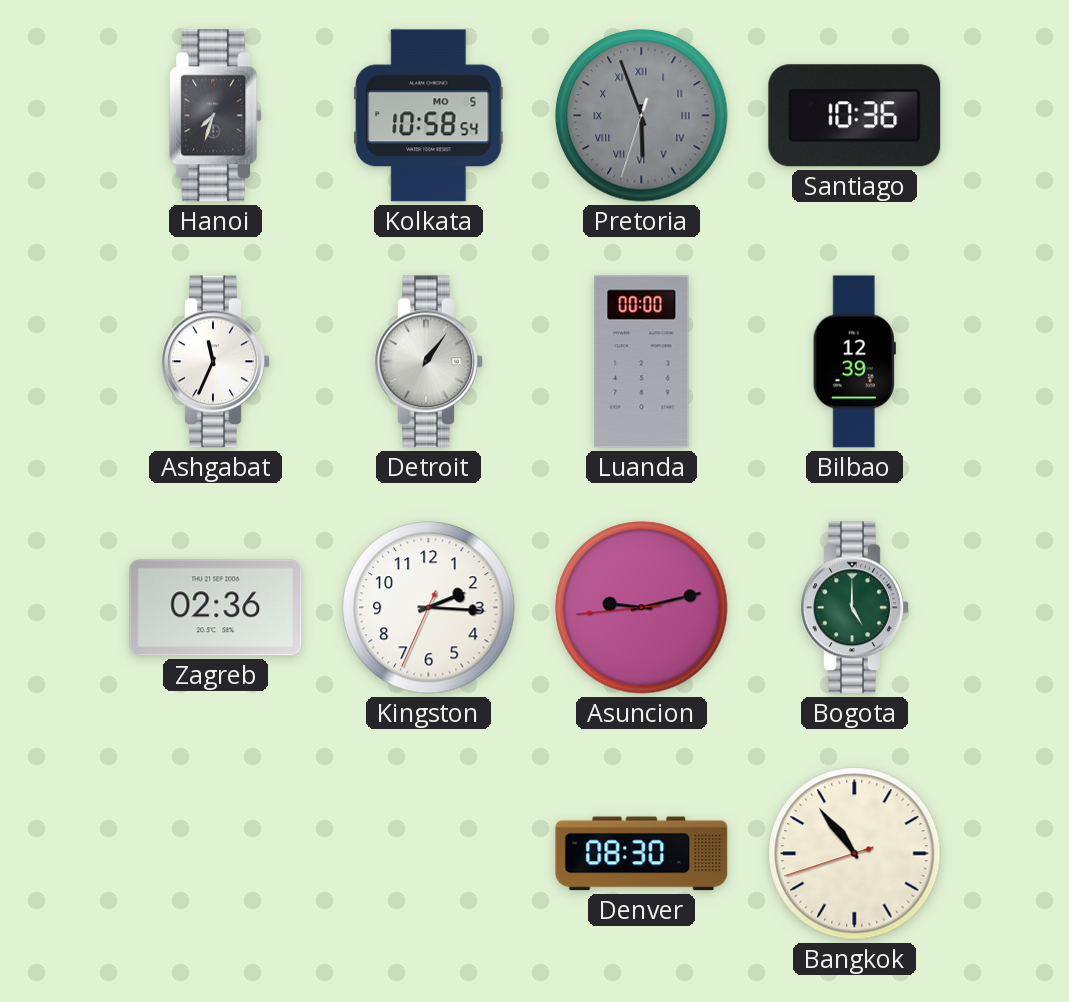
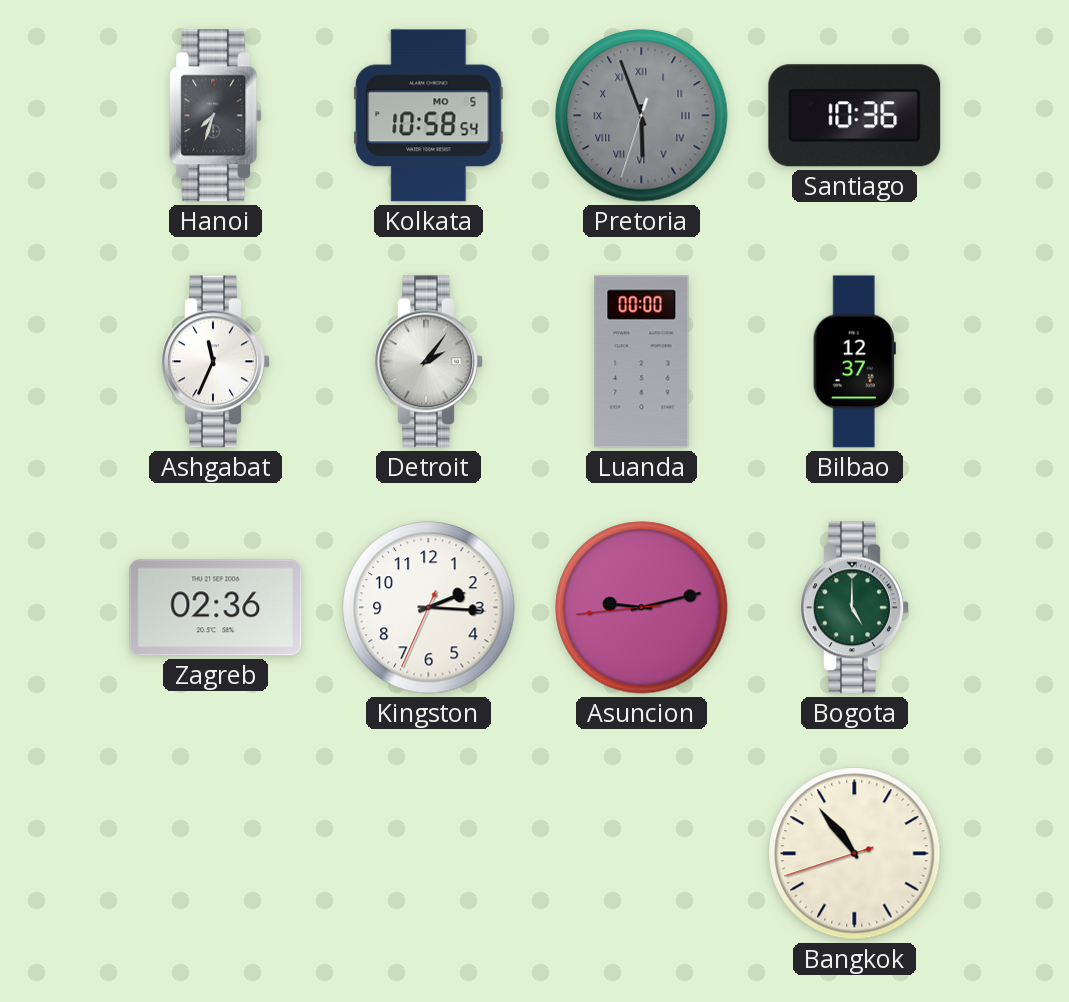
Detroit: 1:06 -> 2:06 (429, 362)
Bilbao: 12:39 -> 12:37 (854, 362)
Denver: 08:30 -> none (642, 854)
